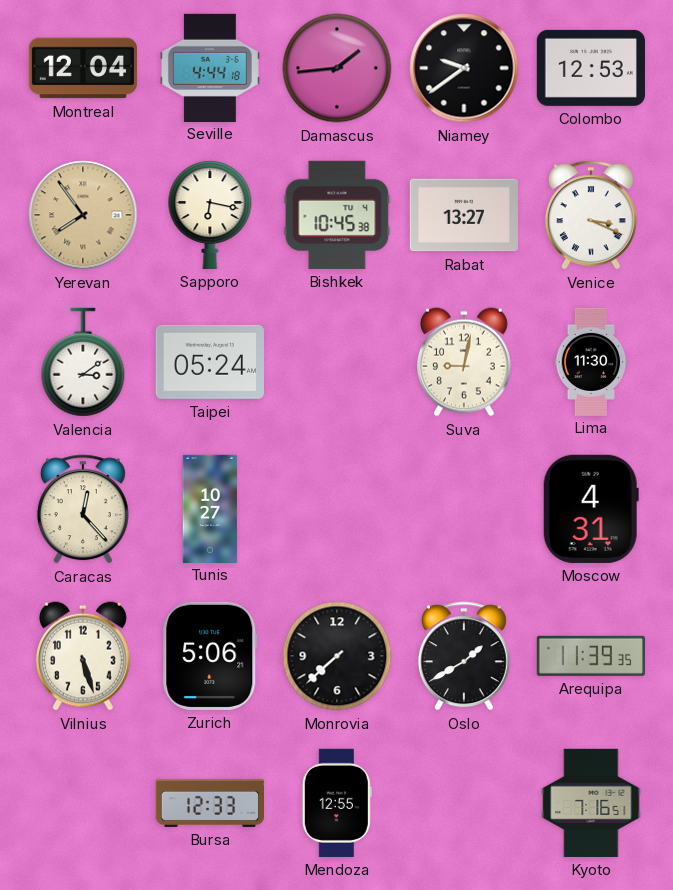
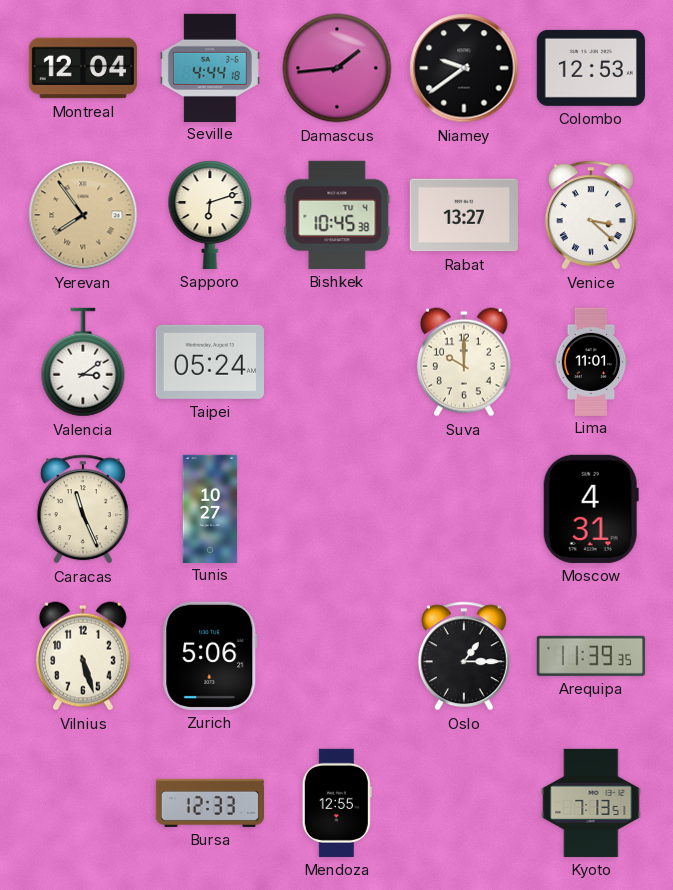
Sapporo: 6:17 -> 6:12 (210, 215)
Venice: 3:19 -> 3:22 (591, 215)
Suva: 9:02 -> 10:00 (464, 362)
Lima: 11:30 -> 11:01 (591, 361)
Caracas: 12:23 -> 11:26 (83, 509)
Monrovia: 7:38 -> none (337, 656)
Oslo: 1:40 -> 1:15 (464, 656)
Kyoto: 7:16 -> 7:13 (591, 803)
